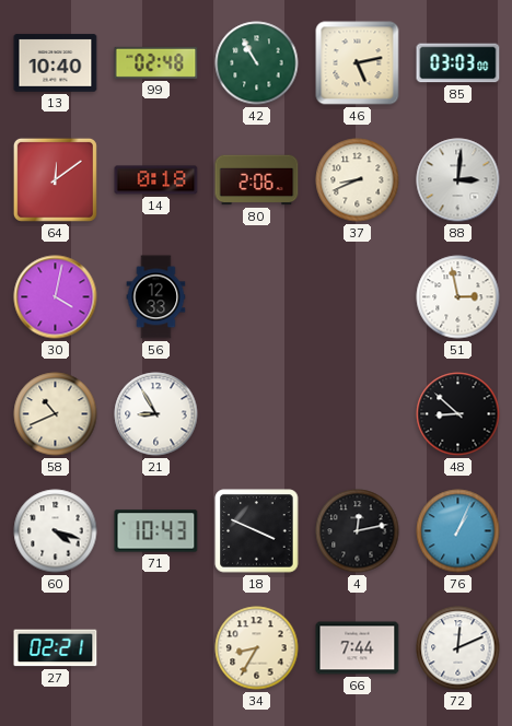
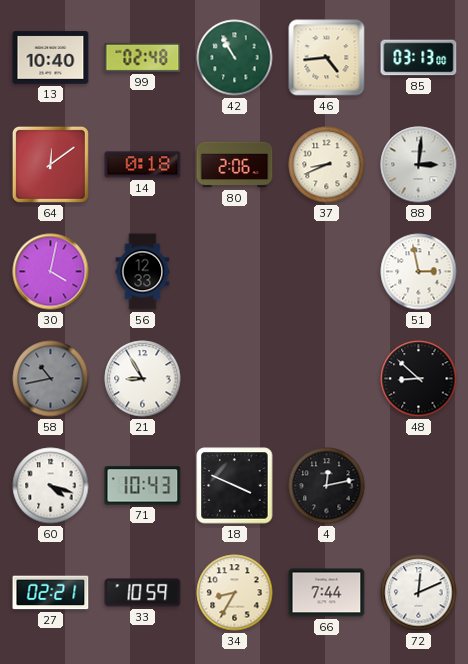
46: 5:13 -> 4:44 (327, 58)
85: 03:03 -> 03:13 (419, 58)
58: 10:41 -> 10:43 (51, 379)
58 dial: cream -> grey (51, 379)
76: 1:04 -> none (458, 531)
33: none -> 10:59 (143, 593)
